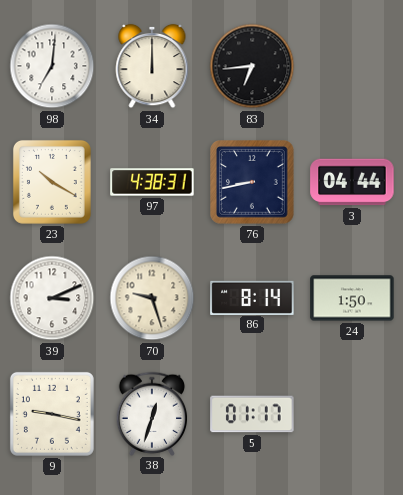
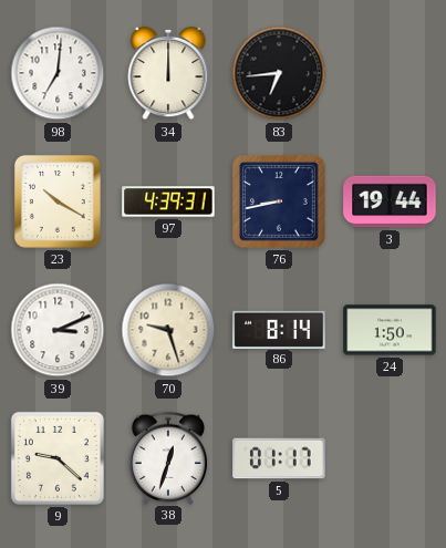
97: 4:38 -> 4:39 (168, 201)
3: 04:44 -> 19:44 (390, 201)
9: 9:17 -> 9:22 (58, 458)
